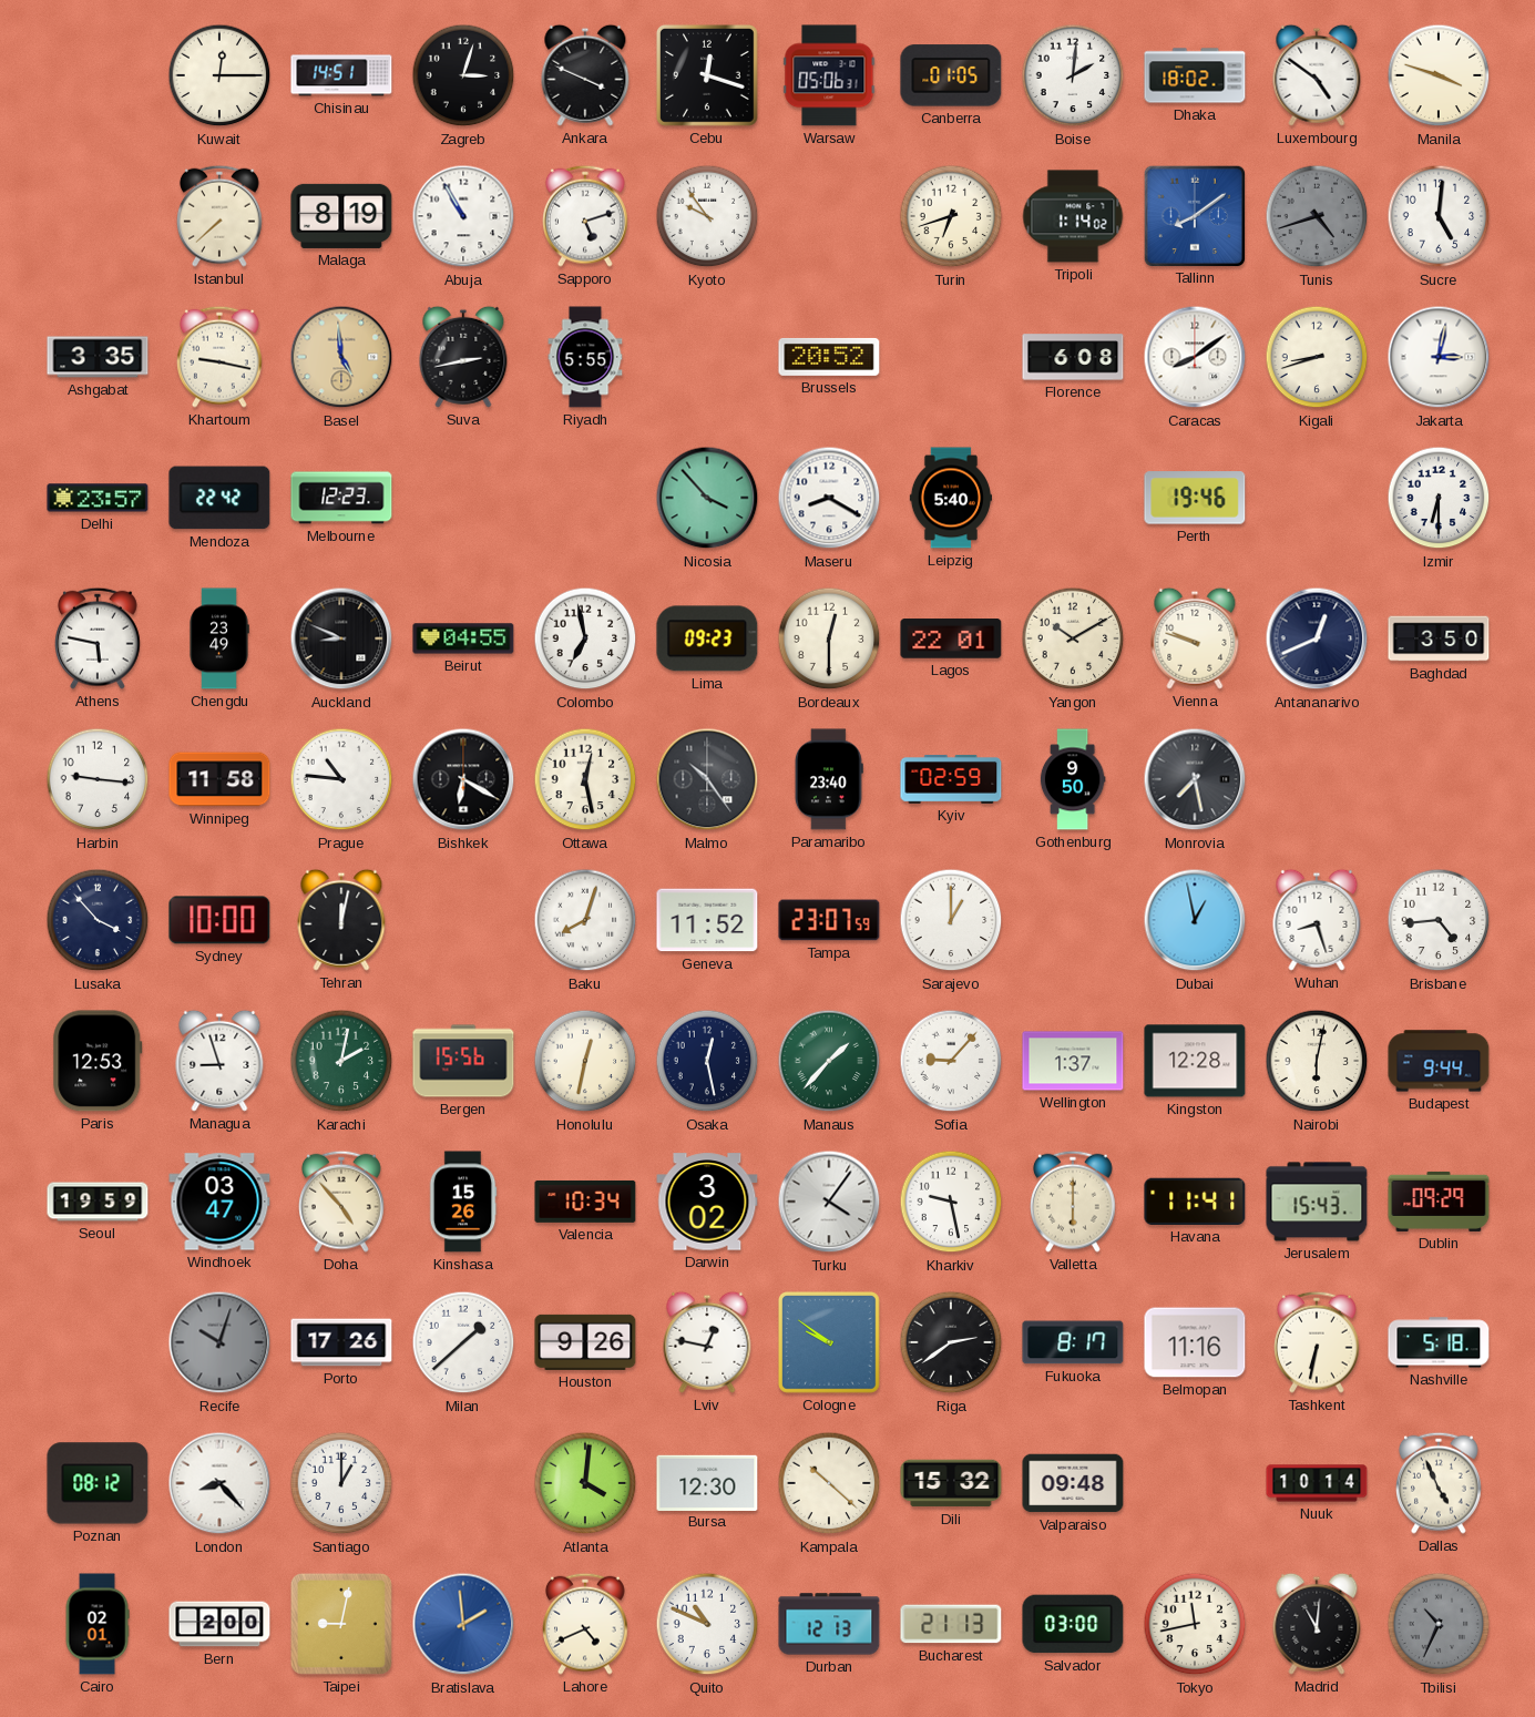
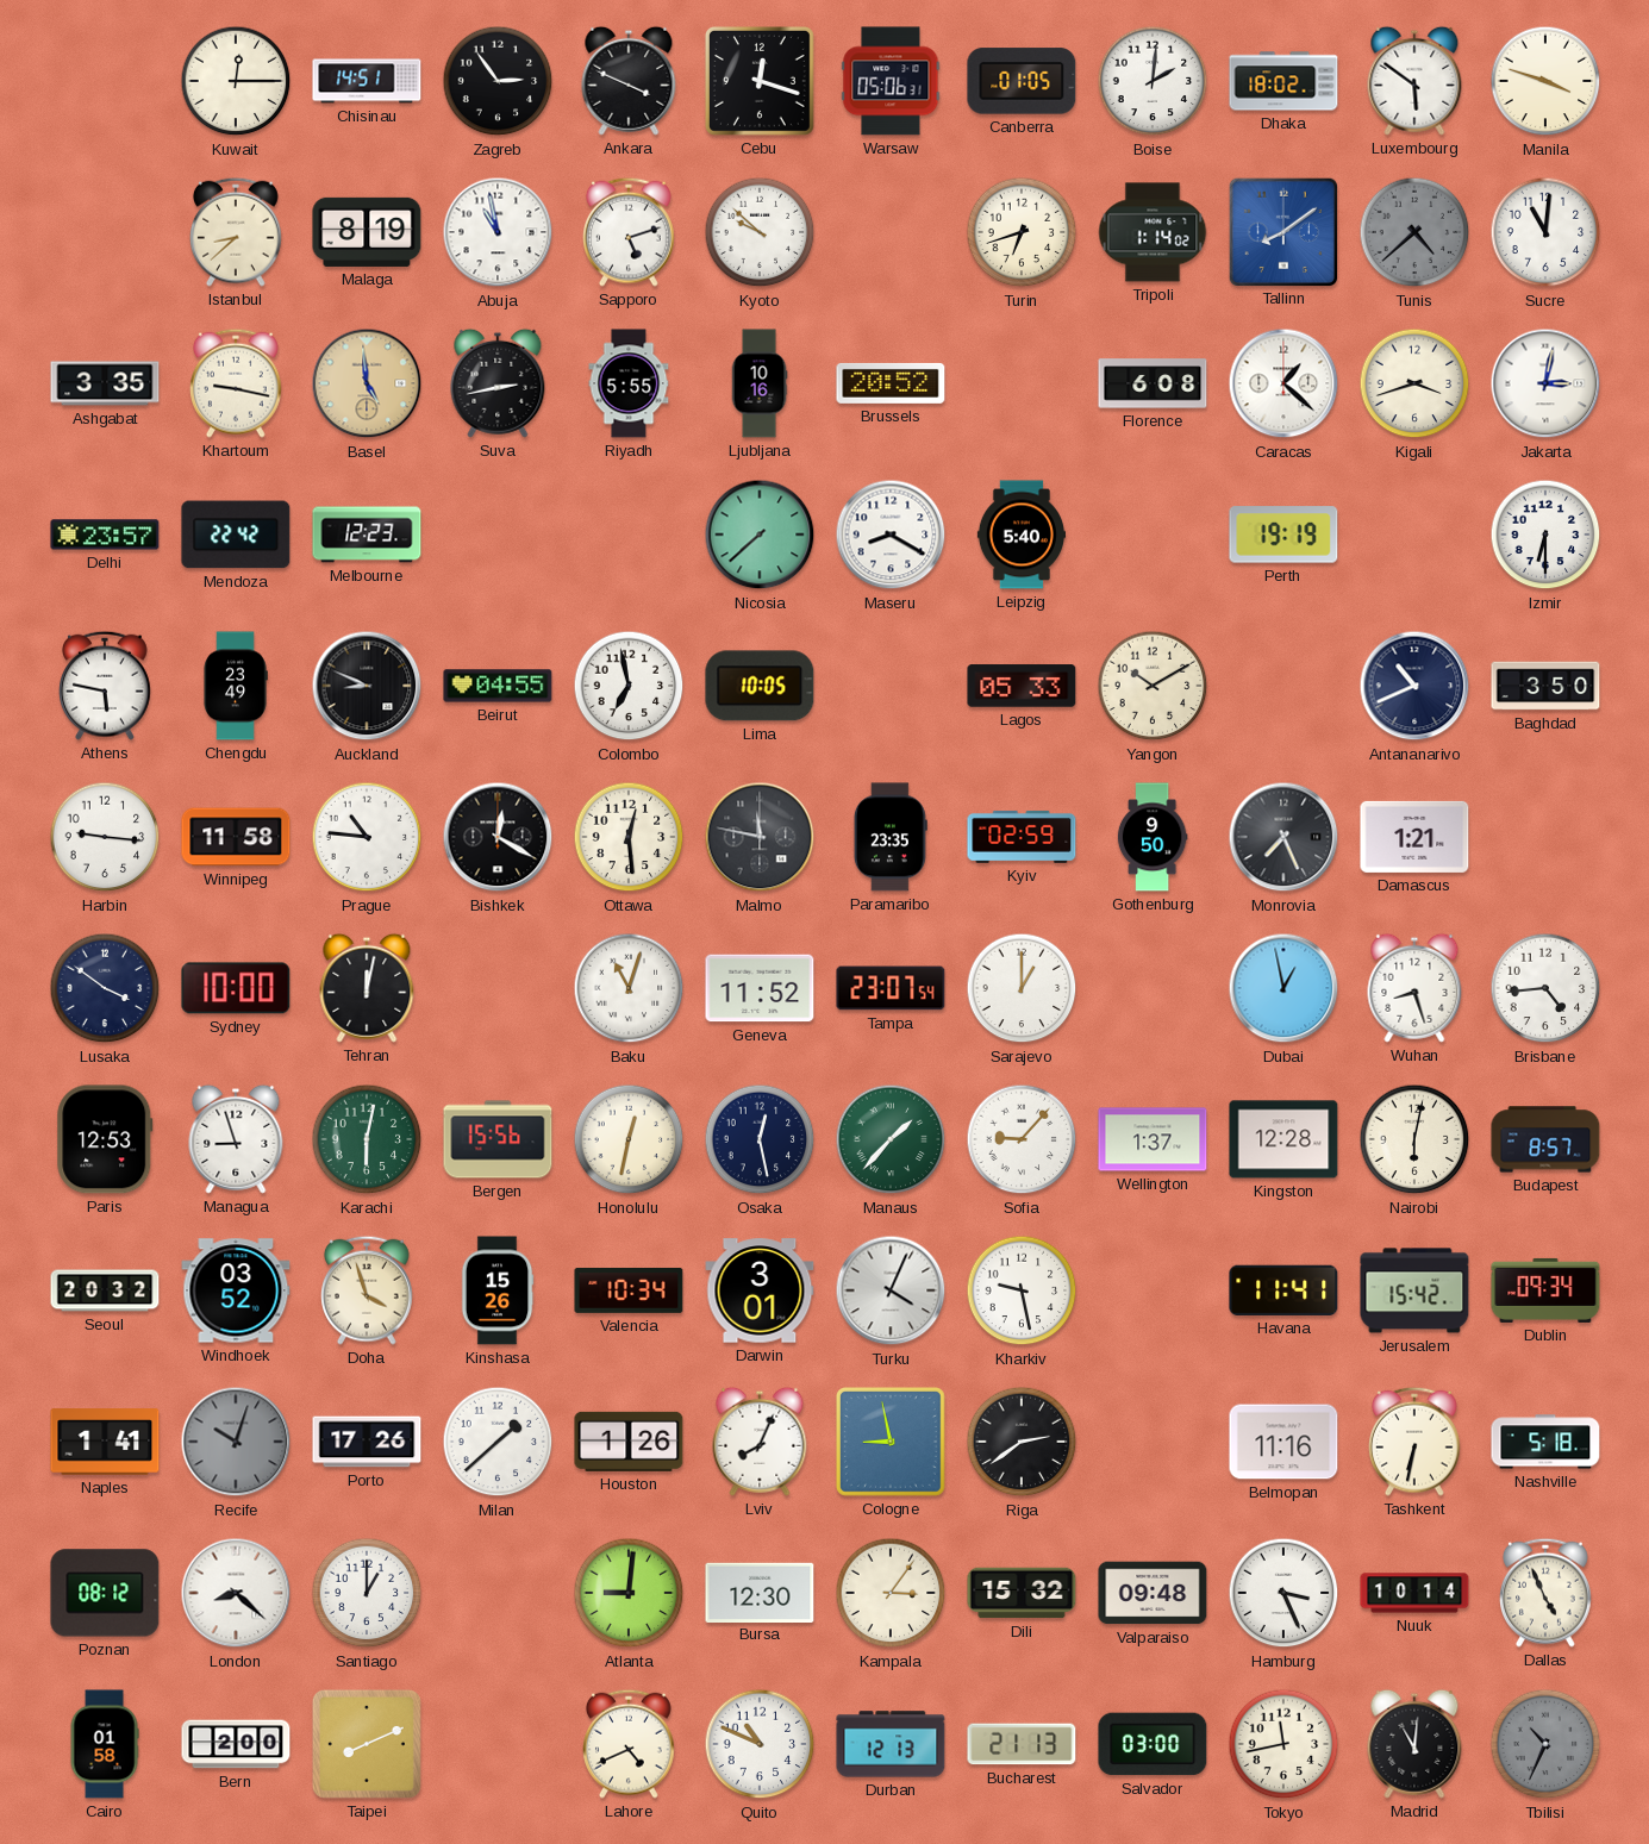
Zagreb: 3:03 -> 2:54 (498, 81)
Luxembourg: 4:51 -> 5:51 (1414, 81)
Istanbul: 7:38 -> 8:38 (237, 232)
Abuja: 10:55 -> 10:58 (498, 232)
Kyoto: 9:54 -> 9:52 (760, 232)
Tunis: 4:42 -> 4:38 (1414, 232)
Sucre: 5:01 -> 11:01 (1545, 232)
Ljubljana: none -> 10:16 (760, 383)
Caracas: 8:09 -> 1:22 (1283, 383)
Kigali: 8:42 -> 3:42 (1414, 383)
Nicosia: 3:53 -> 7:38 (760, 535)
Perth: 19:46 -> 19:19 (1283, 535)
Lima: 09:23 -> 10:05 (760, 686)
Bordeaux: 12:30 -> none (829, 638)
Lagos: 22:01 -> 05:33 (1022, 686)
Vienna: 9:48 -> none (1195, 638)
Antananarivo: 12:41 -> 10:41 (1414, 686)
Bishkek: 6:20 -> 12:20 (498, 837)
Ottawa: 12:28 -> 12:29 (629, 837)
Malmo: 10:24 -> 11:47 (760, 837)
Paramaribo: 23:40 -> 23:35 (891, 837)
Monrovia: 7:28 -> 7:26 (1283, 837)
Damascus: none -> 1:21 (1414, 837)
Lusaka: 3:53 -> 3:51 (105, 988)
Baku: 8:03 -> 11:03 (629, 988)
Tampa: 23:07:59 -> 23:07:54 (891, 988)
Karachi: 2:02 -> 6:02 (367, 1139)
Budapest: 9:44 -> 8:57 (1545, 1139)
Seoul: 19:59 -> 20:32 (105, 1290)
Windhoek: 03:47 -> 03:52 (236, 1290)
Doha: 4:53 -> 3:57 (368, 1290)
Darwin: 3:02 -> 3:01 (760, 1290)
Turku: 4:06 -> 4:04 (891, 1290)
Valletta: 6:00 -> none (1074, 1202)
Jerusalem: 15:43 -> 15:42 (1414, 1290)
Dublin: 09:29 -> 09:34 (1545, 1290)
Naples: none -> 1:41 (105, 1442)
Houston: 9:26 -> 1:26 (629, 1442)
Lviv: 12:47 -> 8:04 (760, 1442)
Cologne: 9:51 -> 8:58 (891, 1442)
Fukuoka: 8:17 -> none (1073, 1342)
London: 8:23 -> 8:22 (236, 1593)
Atlanta: 4:01 -> 9:01 (629, 1593)
Kampala: 10:22 -> 3:06 (891, 1593)
Hamburg: none -> 3:26 (1283, 1593)
Cairo: 02:01 -> 01:58 (105, 1744)
Taipei: 9:02 -> 8:11 (367, 1744)
Bratislava: 1:59 -> none (463, 1624)
